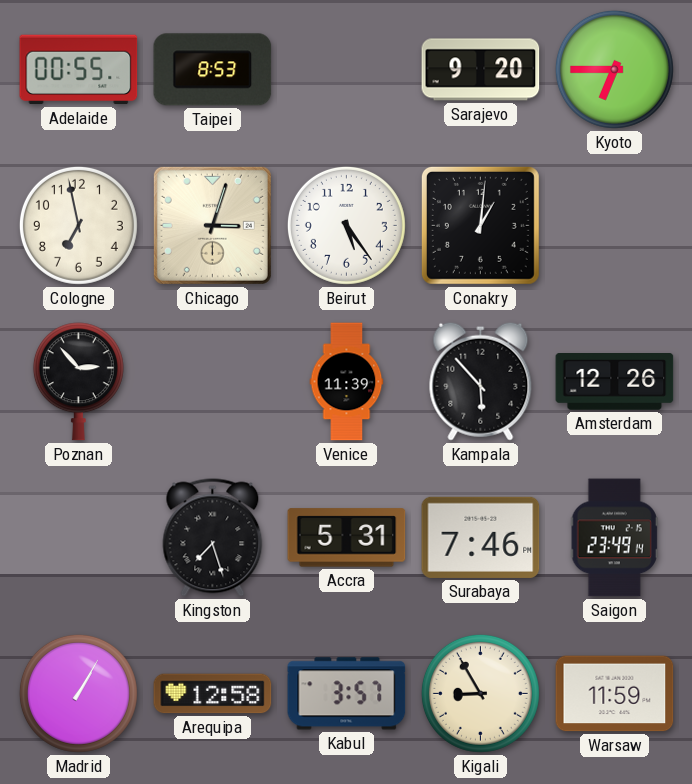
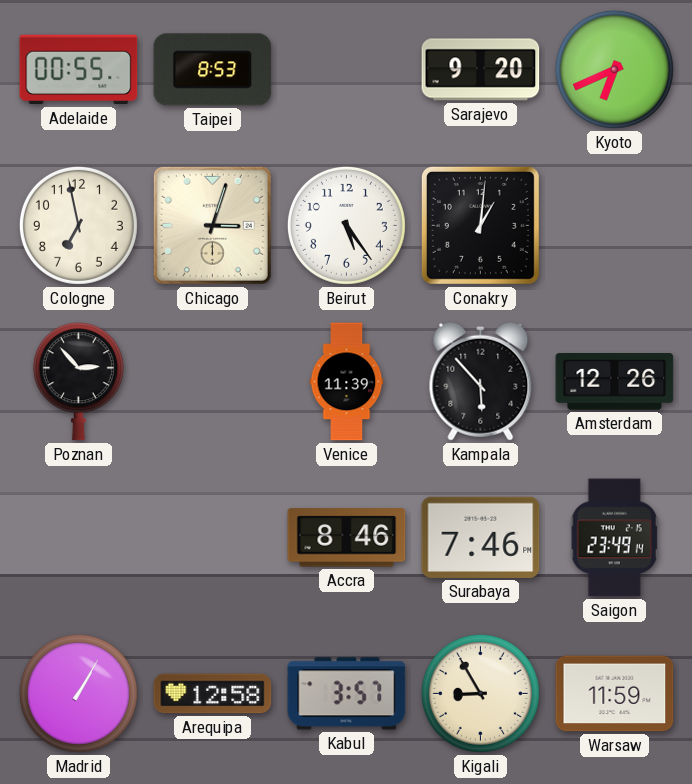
Kyoto: 6:45 -> 6:41 (614, 69)
Kingston: 7:27 -> none (213, 538)
Accra: 5:31 -> 8:46 (347, 538)
